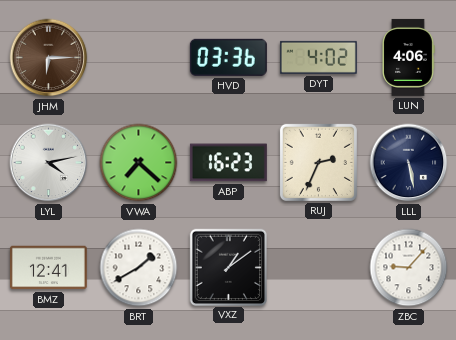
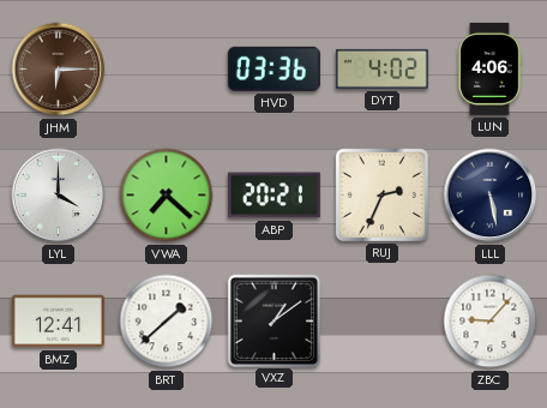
LYL: 4:13 -> 4:00 (59, 196)
ABP: 16:23 -> 20:21 (273, 196)
BRT: 1:40 -> 1:38 (167, 322)
